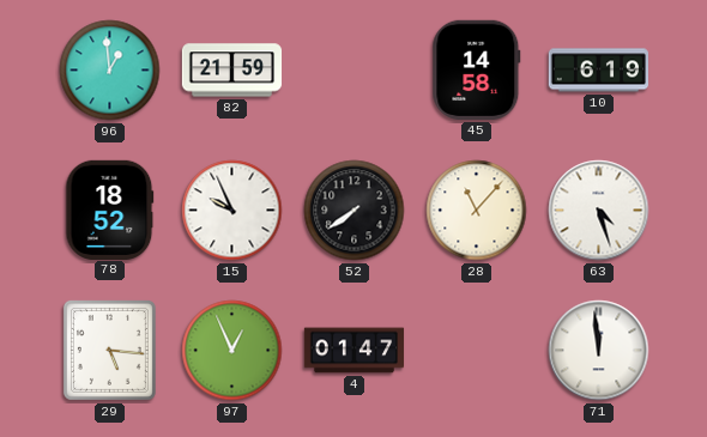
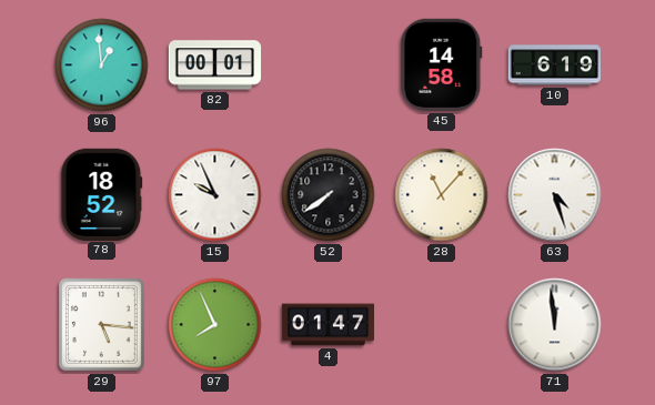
82: 21:59 -> 00:01 (215, 65)
97: 12:56 -> 7:56 (215, 325)
